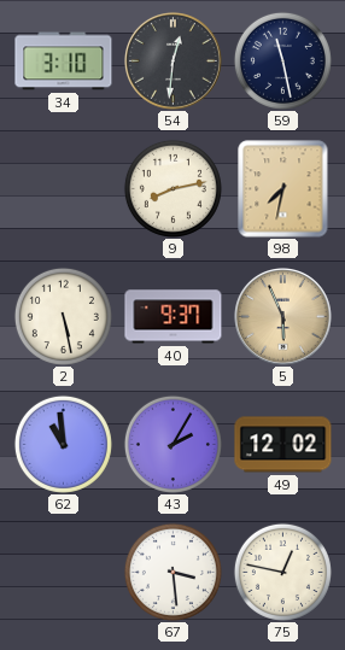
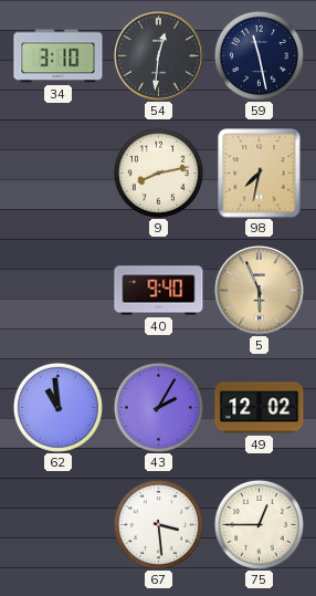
2: 5:28 -> none (63, 316)
40: 9:37 -> 9:40 (159, 291)
75: 12:47 -> 12:45 (259, 524)
